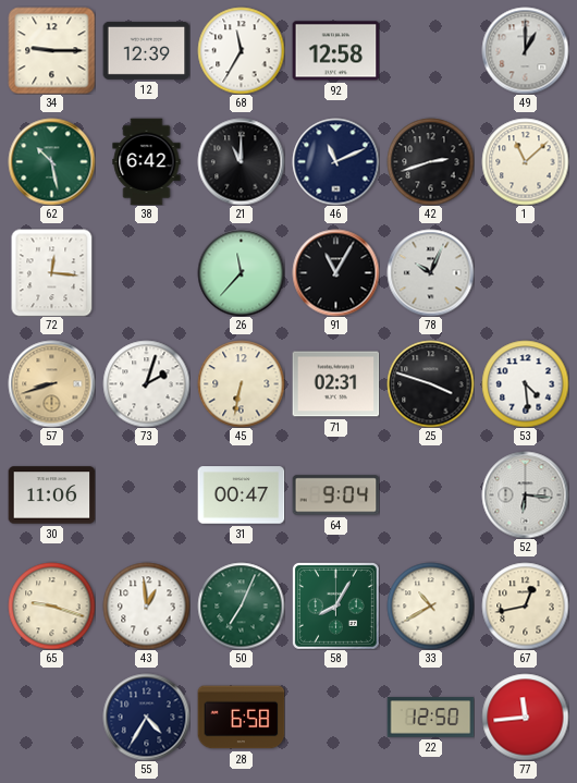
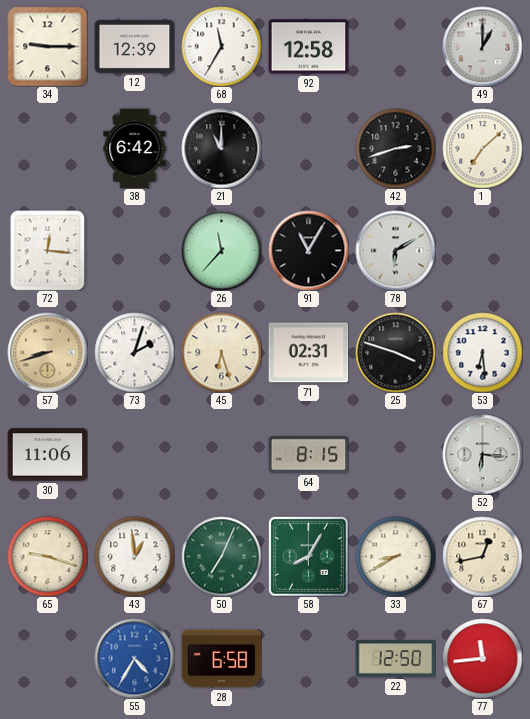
62: 10:28 -> none (51, 161)
46: 11:11 -> none (335, 161)
1: 11:08 -> 7:08 (482, 148)
78: 10:04 -> 6:10 (395, 250)
45: 6:32 -> 6:27 (221, 352)
53: 4:29 -> 6:29 (482, 352)
31: 00:47 -> none (241, 496)
64: 9:04 -> 8:15 (308, 455)
33: 10:40 -> 8:40 (395, 556)
55 dial: navy -> blue (134, 658)
